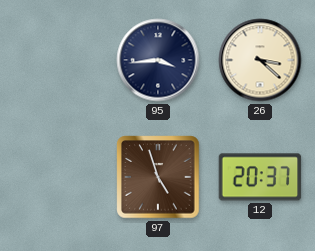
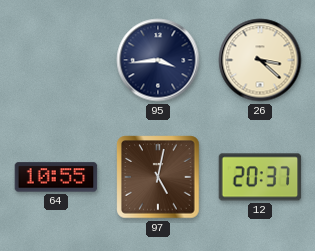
64: none -> 10:55 (56, 177)
97: 4:57 -> 5:02 (158, 177)
